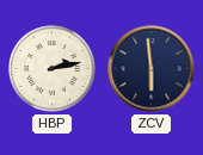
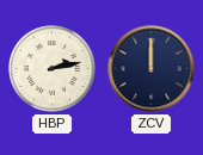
ZCV: 5:59 -> 12:00 (152, 69)
